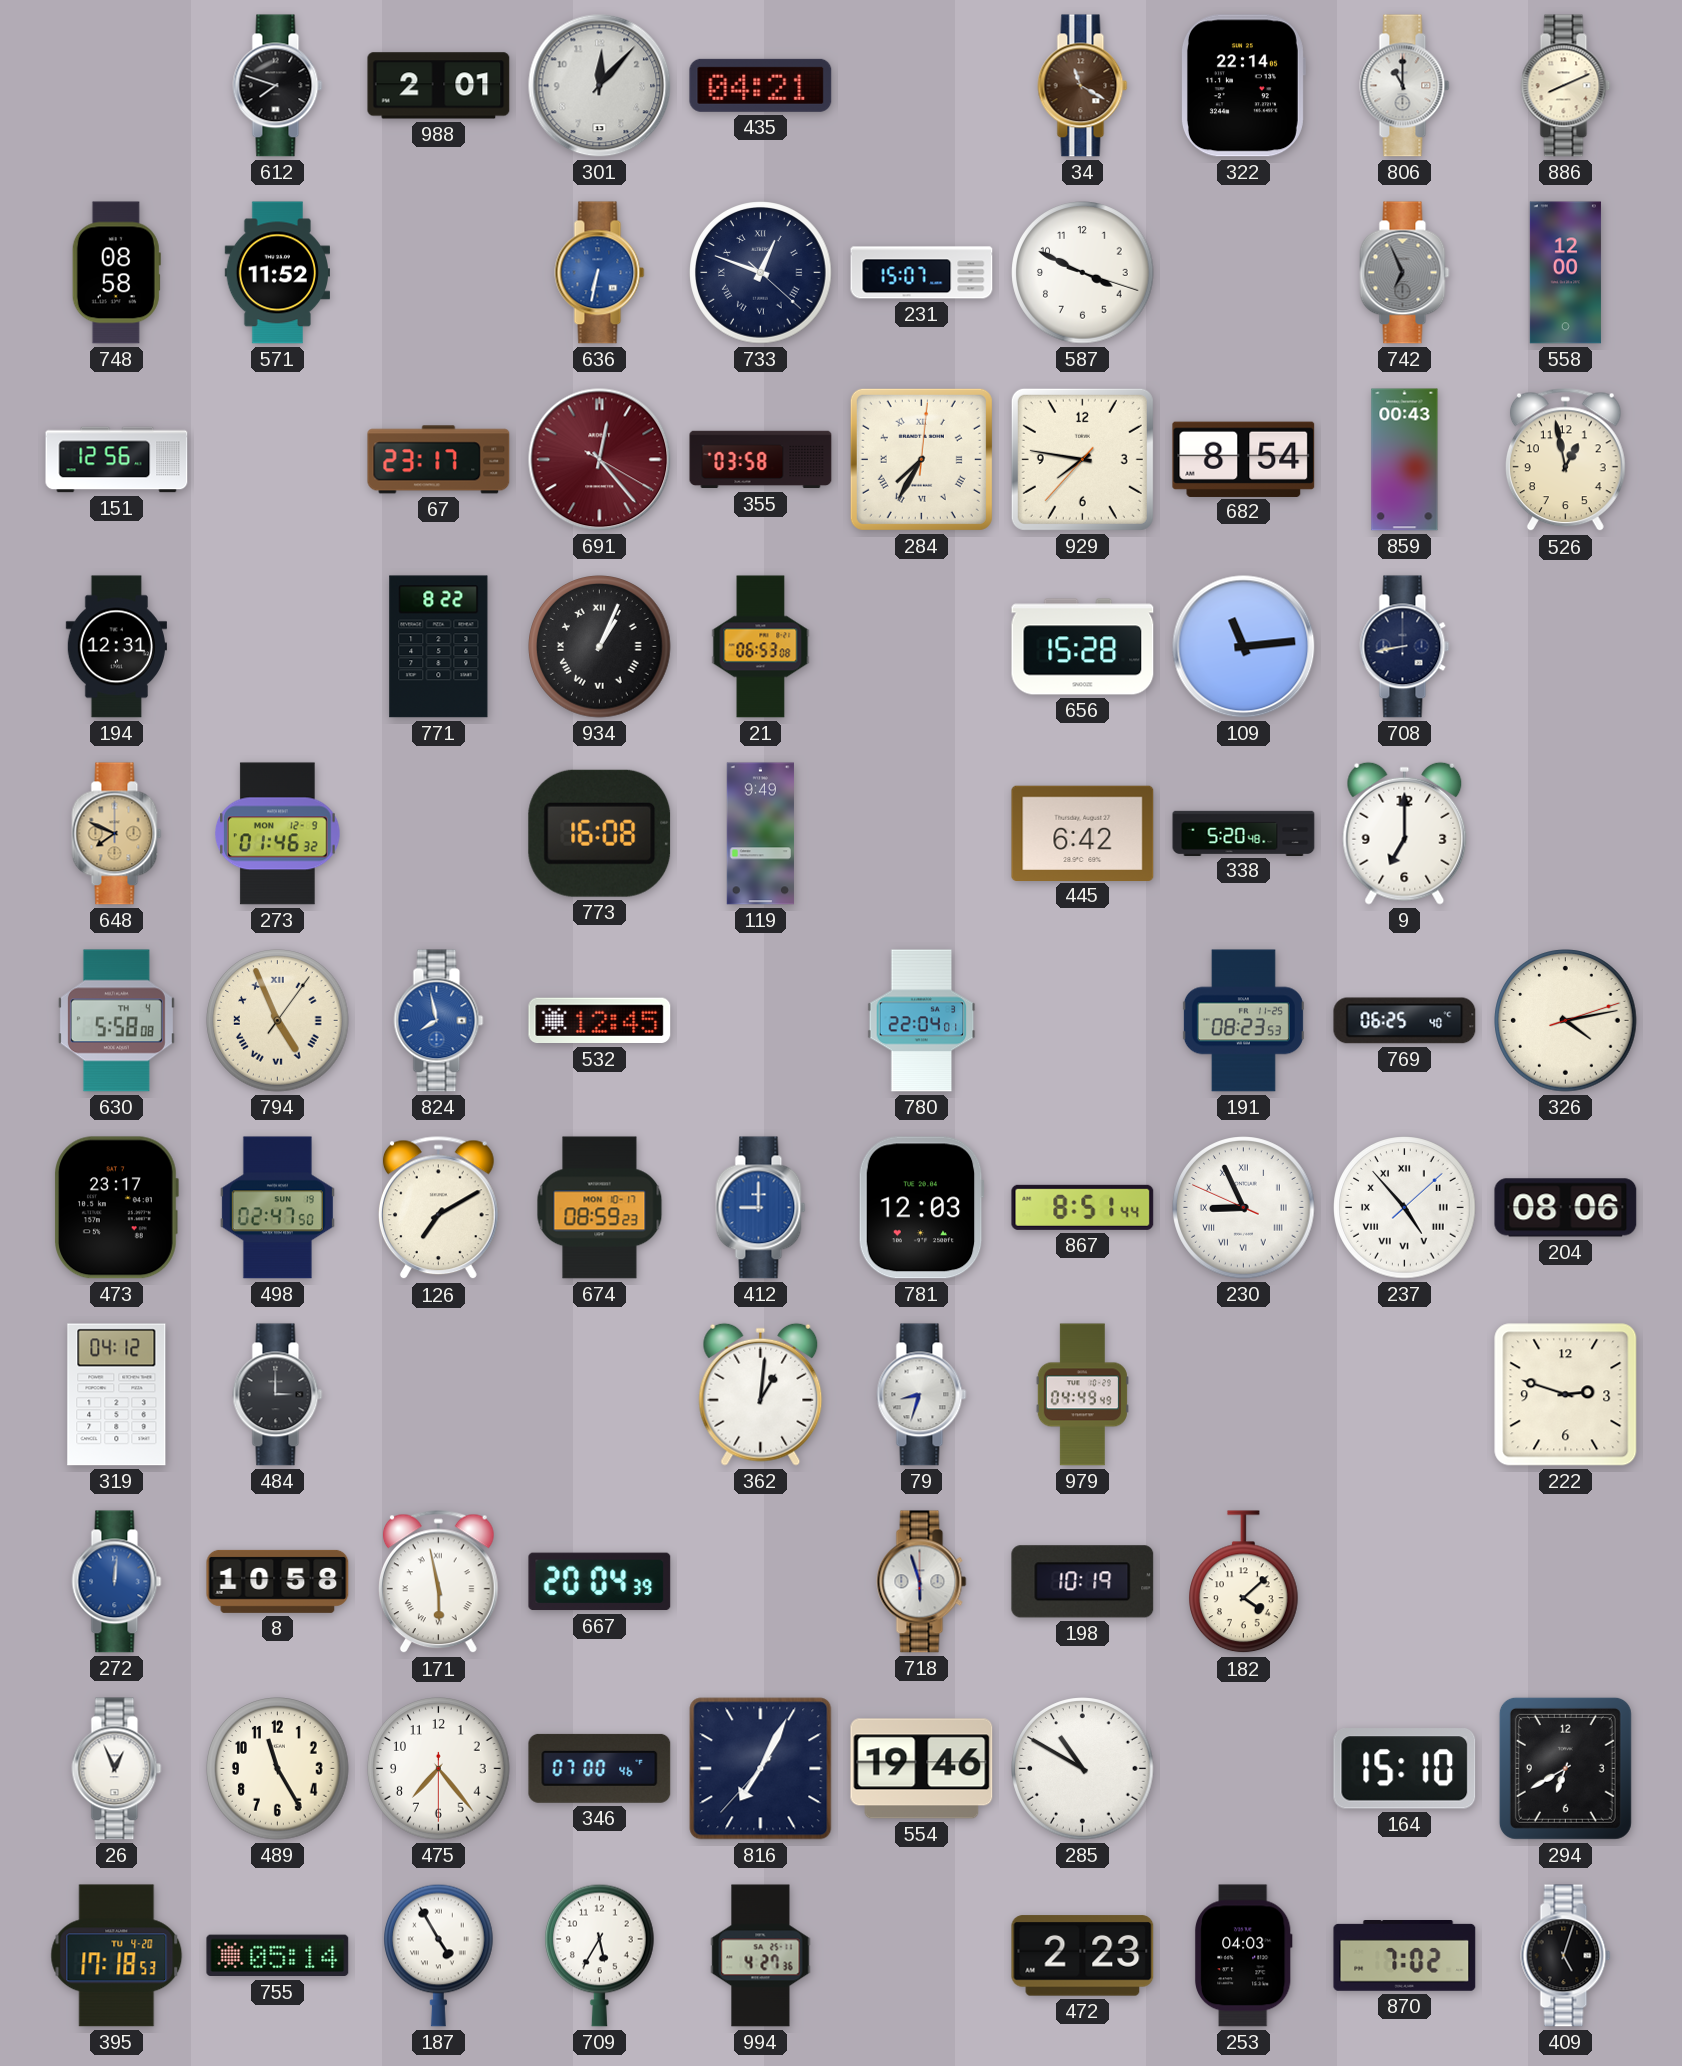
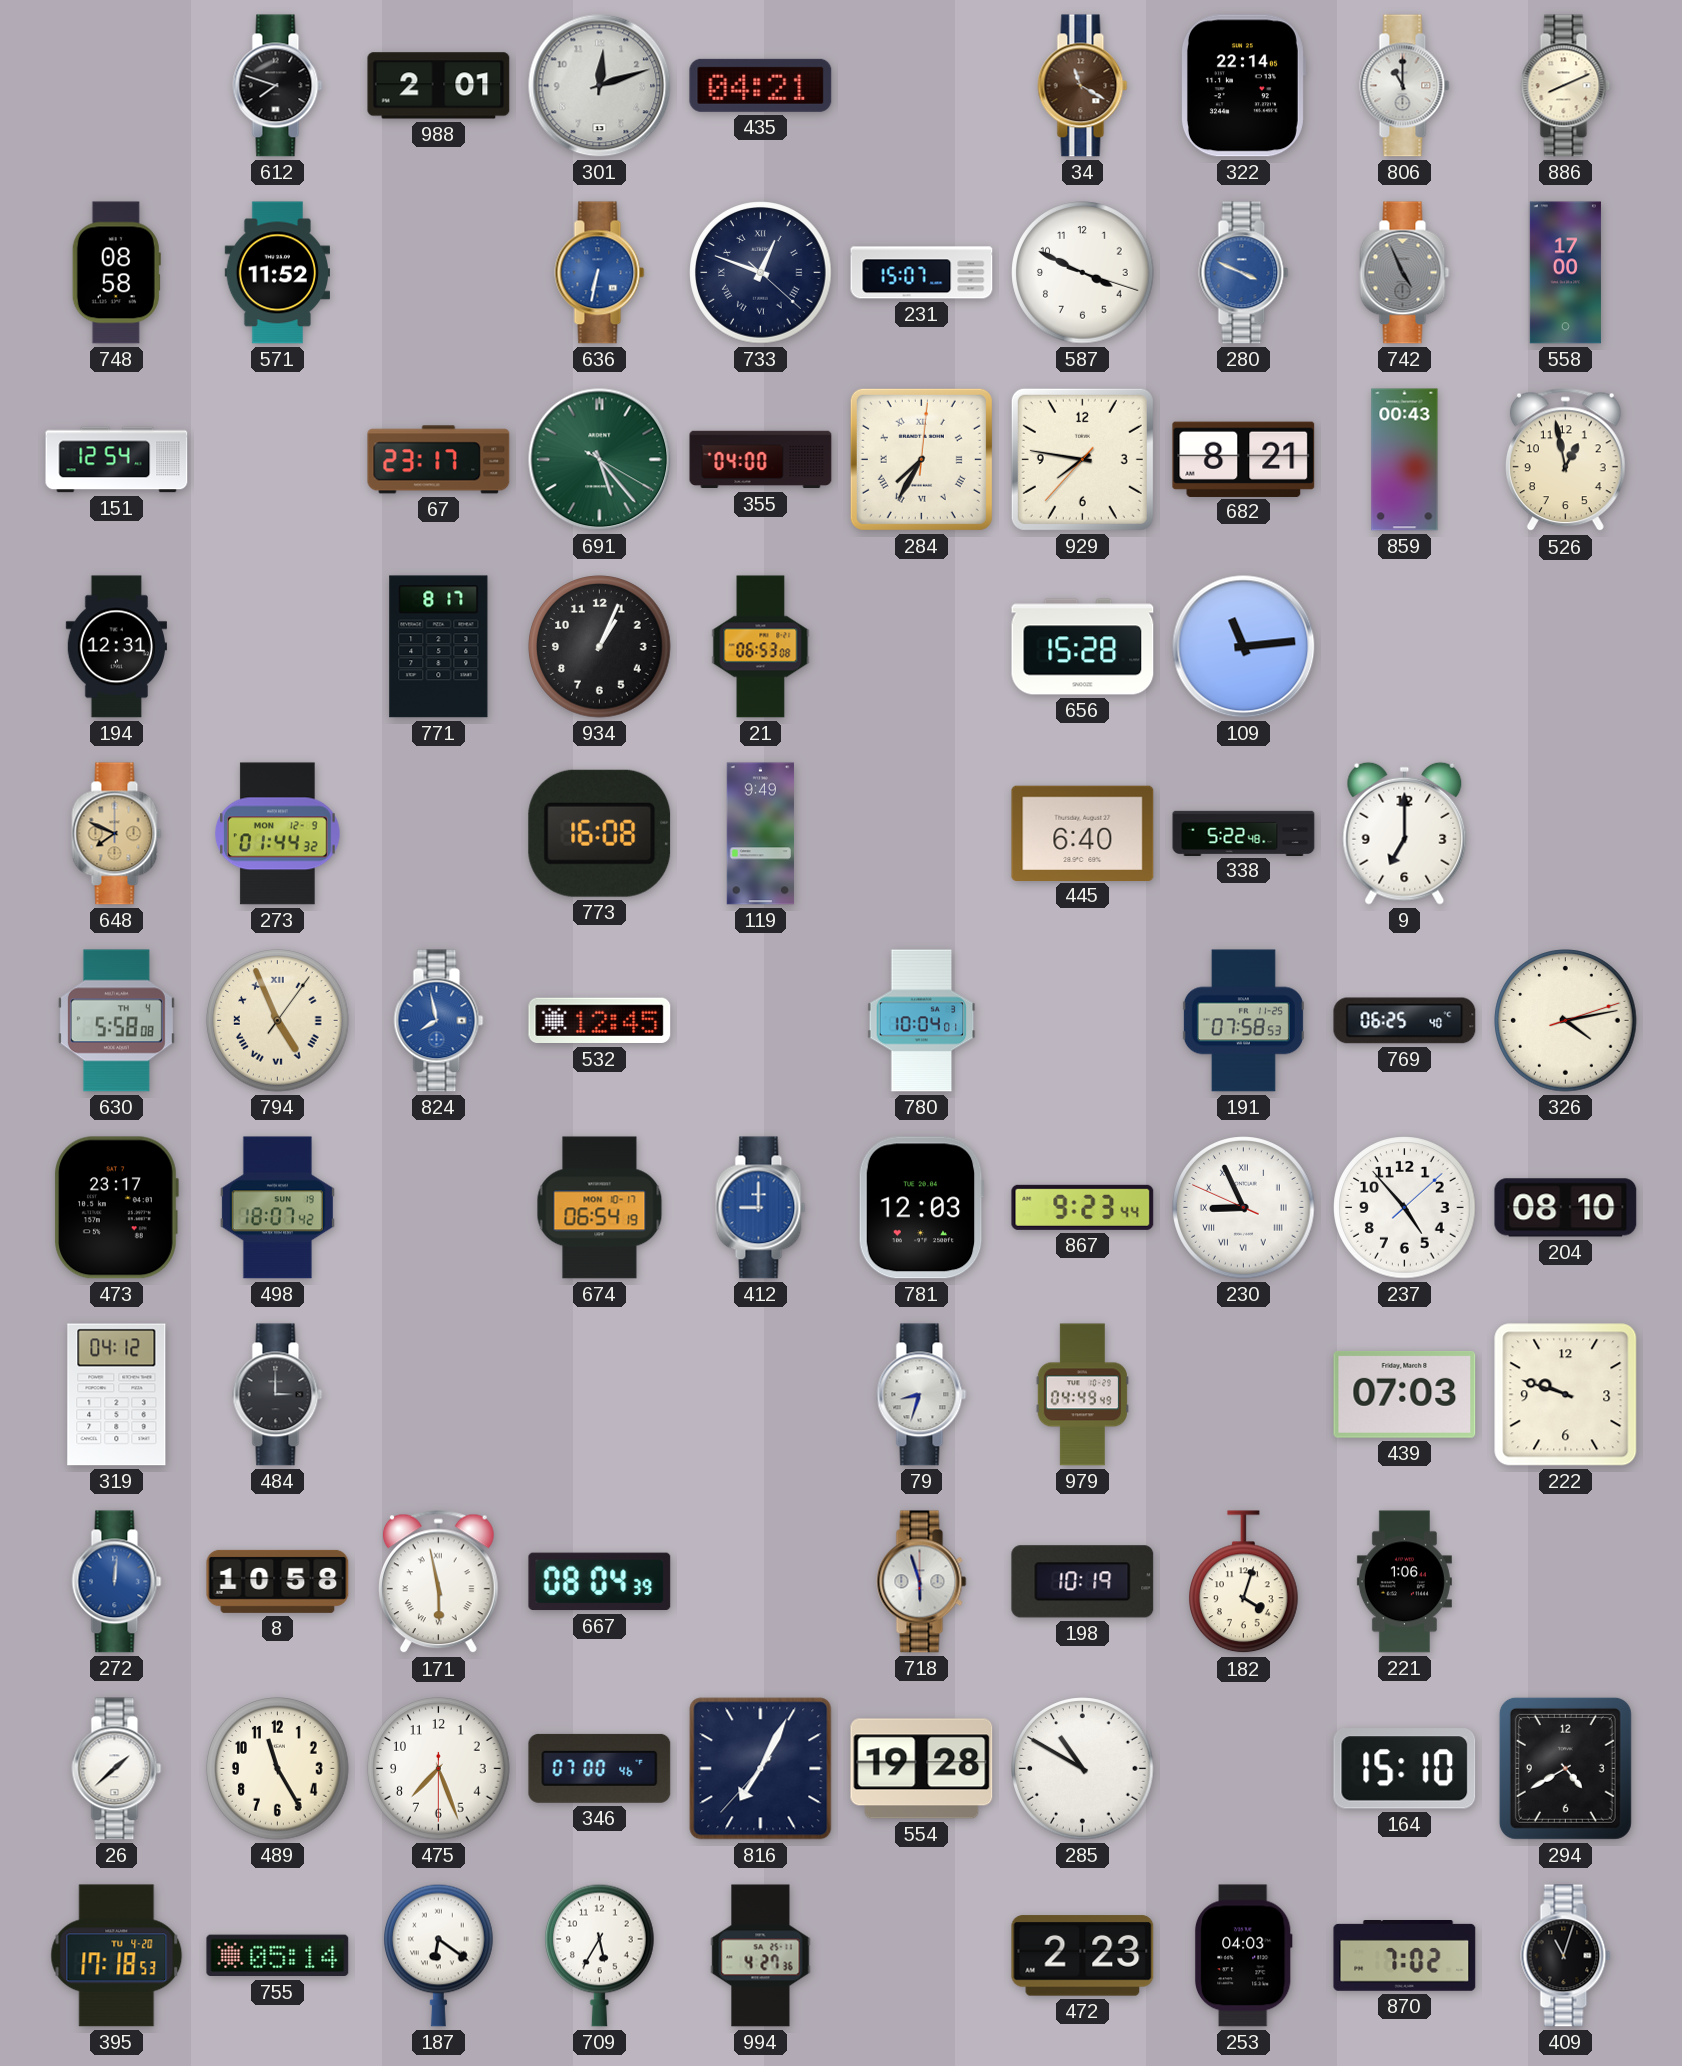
301: 12:07 -> 12:12 (600, 86)
280: none -> 3:49 (1244, 273)
742: 6:56 -> 4:56 (1405, 273)
558: 12:00 -> 17:00 (1565, 273)
151: 12:56 -> 12:54 (117, 460)
691: 12:23 -> 5:23 (600, 460)
691 dial: burgundy -> green (600, 460)
355: 03:58 -> 04:00 (761, 460)
682: 8:54 -> 8:21 (1244, 459)
771: 8:22 -> 8:17 (439, 647)
934 numerals: Roman -> Arabic (600, 647)
708: 8:43 -> none (1405, 647)
273: 01:46 -> 01:44 (278, 834)
445: 6:42 -> 6:40 (1083, 833)
338: 5:20 -> 5:22 (1244, 833)
780: 22:04 -> 10:04 (922, 1021)
191: 08:23 -> 07:58 (1243, 1021)
498: 02:47 -> 18:07 (277, 1208)
126: 7:10 -> none (438, 1208)
674: 08:59 -> 06:54 (600, 1208)
867: 8:51 -> 9:23 (1083, 1207)
237 numerals: Roman -> Arabic (1405, 1208)
204: 08:06 -> 08:10 (1566, 1208)
362: 1:01 -> none (761, 1394)
439: none -> 07:03 (1405, 1394)
222: 2:48 -> 9:48 (1566, 1395)
667: 20:04 -> 08:04 (600, 1582)
182: 4:08 -> 4:03 (1244, 1582)
221: none -> 1:06 (1404, 1582)
26: 12:56 -> 1:38 (117, 1769)
475: 7:23 -> 7:26 (439, 1769)
554: 19:46 -> 19:28 (922, 1769)
294: 6:40 -> 4:40 (1565, 1768)
187: 4:55 -> 6:21 (439, 1955)
409: 5:03 -> 11:03 (1566, 1956)
